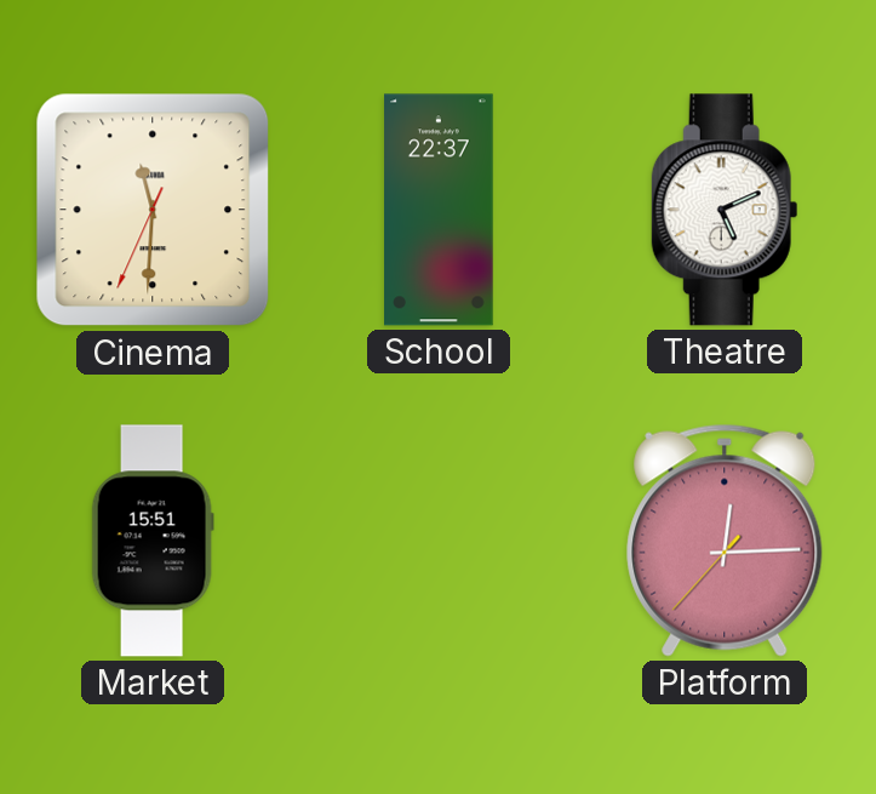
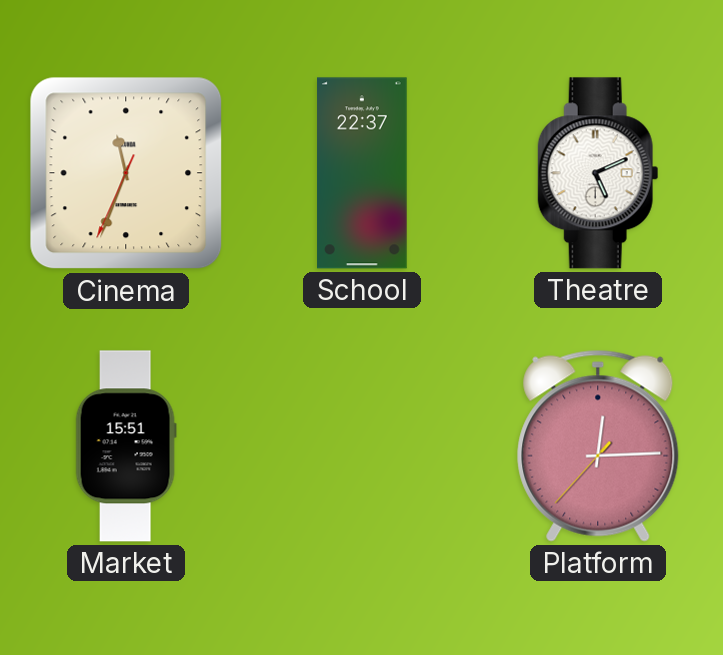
Cinema: 11:30 -> 11:33 (126, 173)
